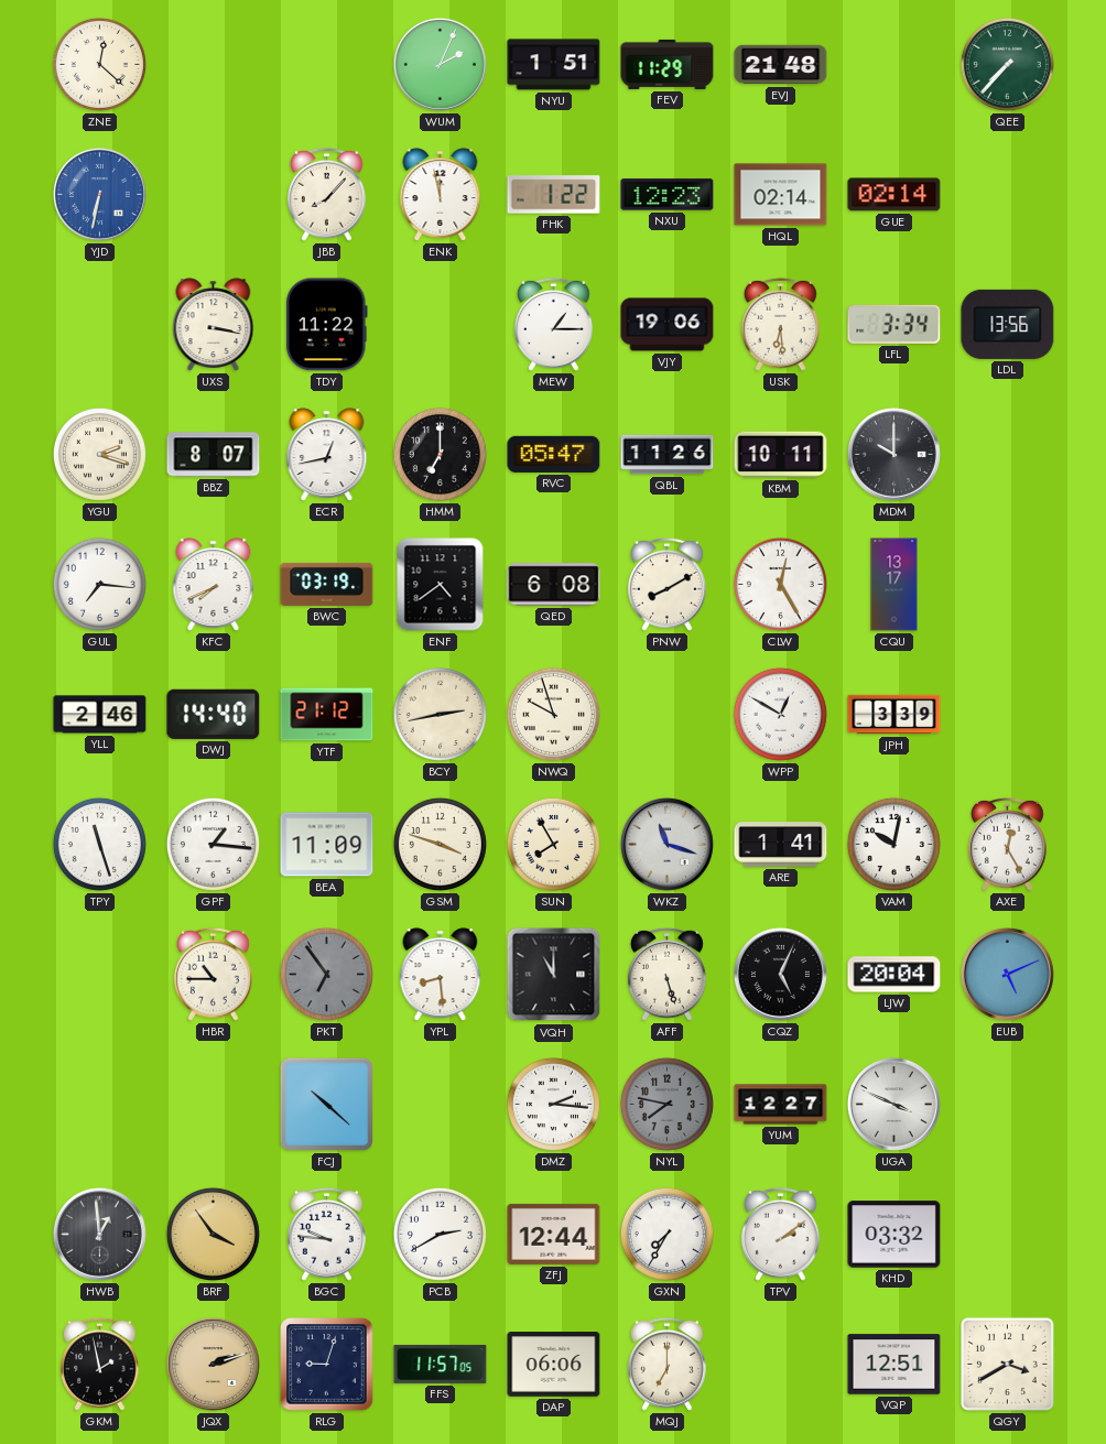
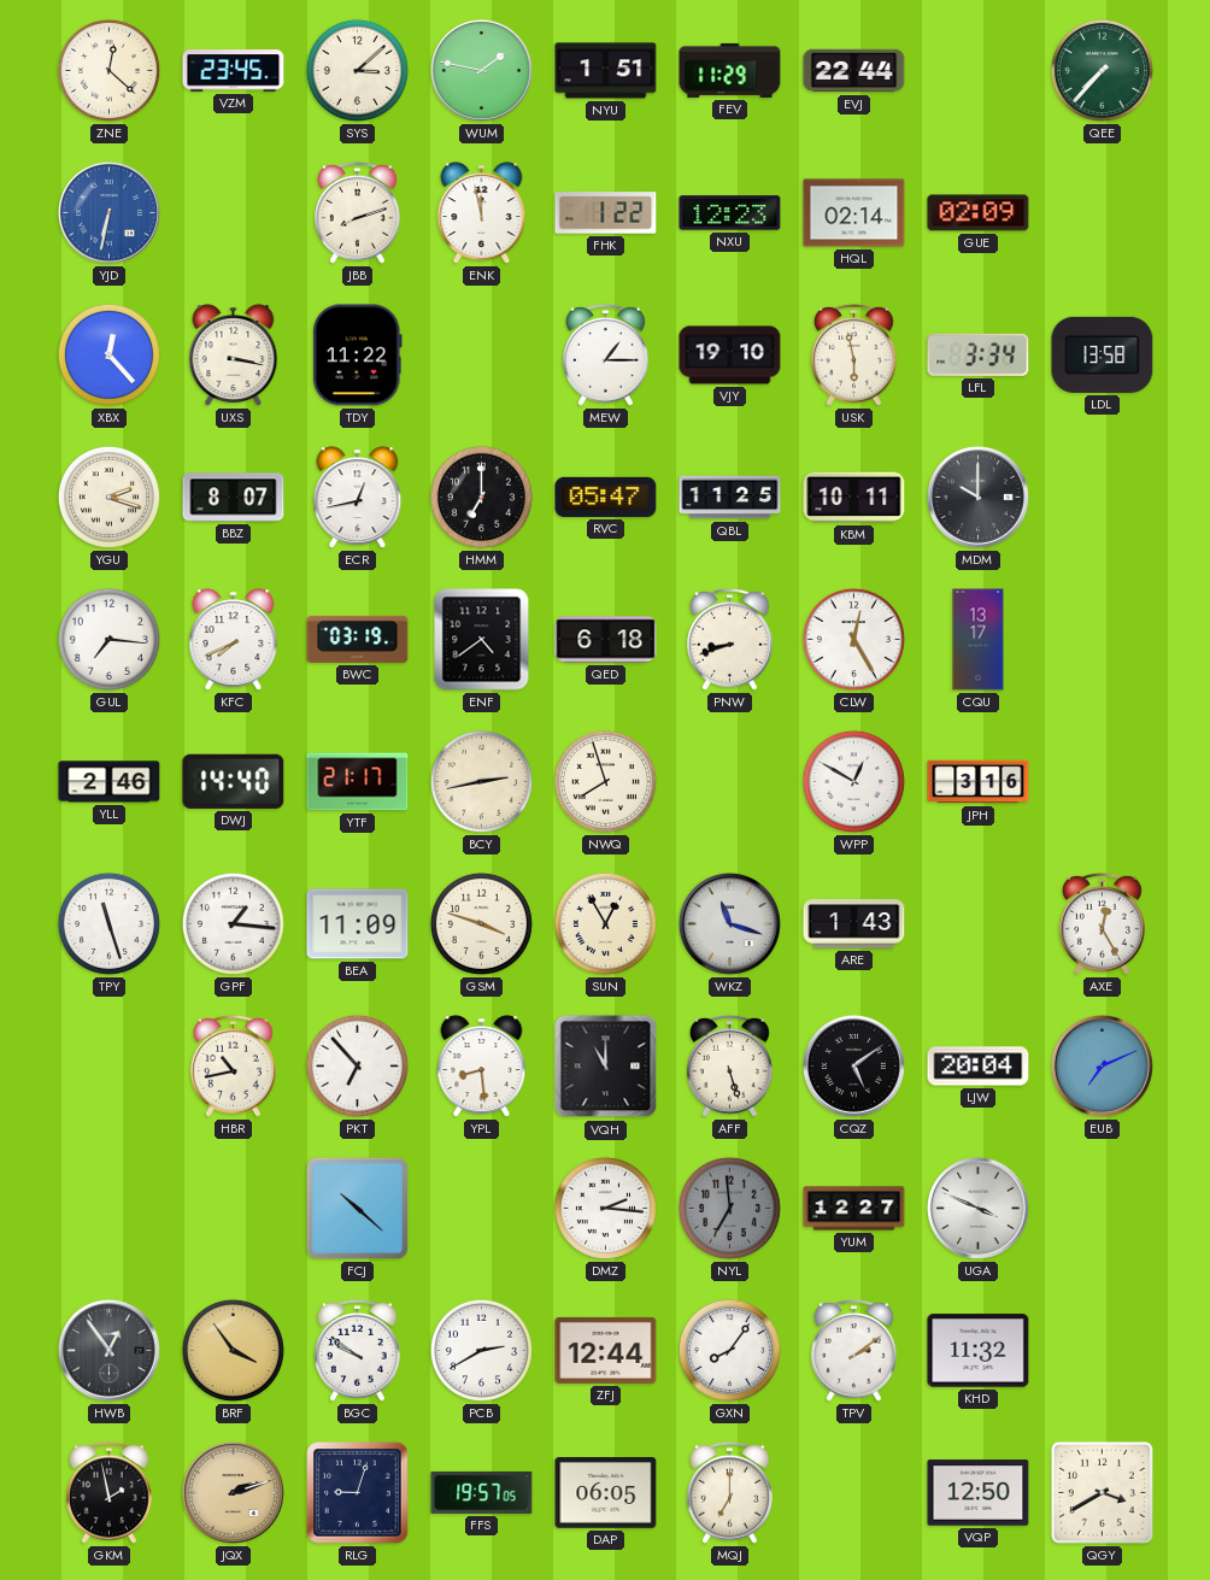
VZM: none -> 23:45 (234, 71)
SYS: none -> 3:08 (357, 70)
WUM: 2:04 -> 1:47 (481, 70)
EVJ: 21:48 -> 22:44 (854, 71)
JBB: 8:07 -> 8:12 (357, 212)
GUE: 02:14 -> 02:09 (979, 213)
XBX: none -> 12:23 (108, 354)
VJY: 19:06 -> 19:10 (730, 356)
USK: 6:29 -> 5:58 (853, 354)
LDL: 13:56 -> 13:58 (1103, 354)
QBL: 11:26 -> 11:25 (730, 498)
QED: 6:08 -> 6:18 (606, 640)
PNW: 8:10 -> 8:42 (729, 639)
YTF: 21:12 -> 21:17 (358, 782)
NWQ: 9:57 -> 7:57 (605, 781)
JPH: 3:39 -> 3:16 (979, 782)
SUN: 7:55 -> 12:55 (605, 923)
ARE: 1:41 -> 1:43 (854, 924)
VAM: 10:02 -> none (893, 844)
HBR: 10:45 -> 10:43 (233, 1065)
PKT: 6:54 -> 6:53 (357, 1065)
PKT dial: grey -> white (357, 1065)
CQZ: 5:04 -> 5:09 (853, 1065)
EUB: 5:11 -> 7:11 (1102, 1065)
NYL: 7:47 -> 6:59 (729, 1208)
HWB: 12:59 -> 12:54 (108, 1350)
BGC: 9:46 -> 9:51 (357, 1350)
GXN: 7:35 -> 8:06 (729, 1350)
KHD: 03:32 -> 11:32 (979, 1351)
FFS: 11:57 -> 19:57 (482, 1492)
DAP: 06:06 -> 06:05 (606, 1493)
VQP: 12:51 -> 12:50 (979, 1493)
